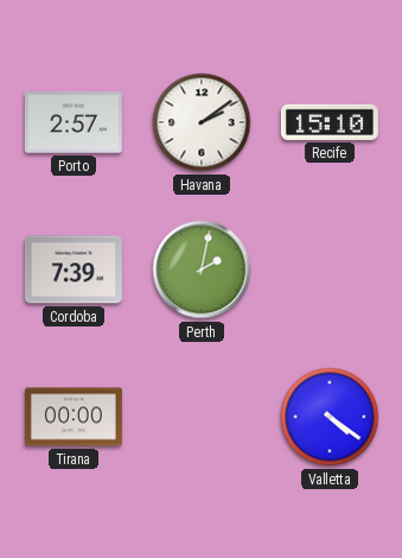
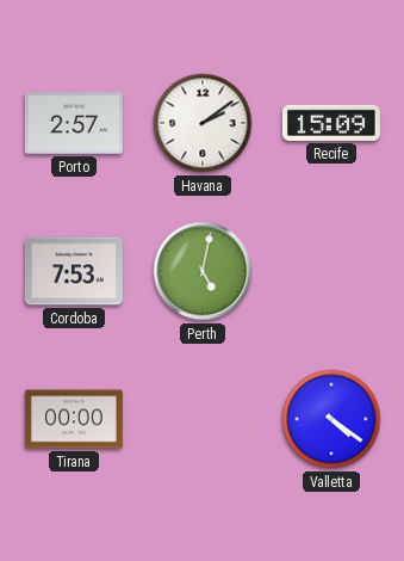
Recife: 15:10 -> 15:09 (331, 123)
Cordoba: 7:39 -> 7:53 (74, 271)
Perth: 2:02 -> 5:02 (203, 271)
